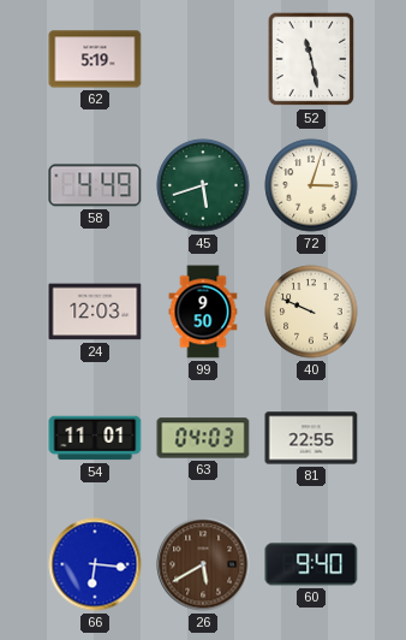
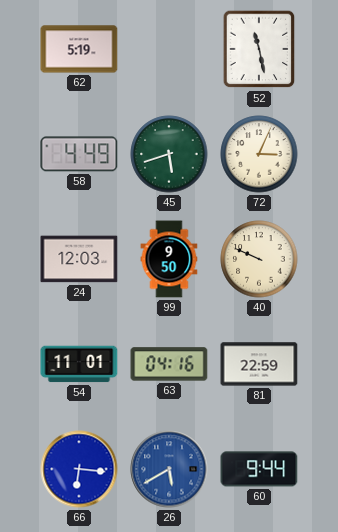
72: 3:03 -> 3:04 (259, 154)
63: 04:03 -> 04:16 (169, 364)
81: 22:55 -> 22:59 (259, 364)
26 dial: brown -> blue (169, 469)
60: 9:40 -> 9:44 (259, 469)
